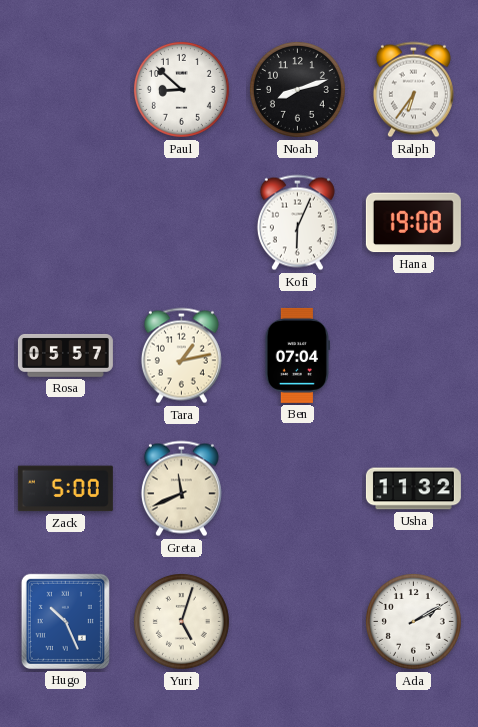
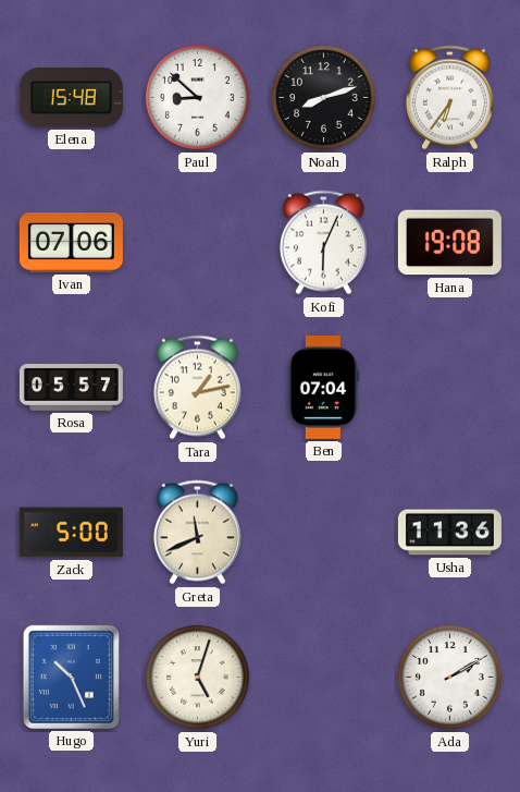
Elena: none -> 15:48 (71, 97)
Ivan: none -> 07:06 (71, 243)
Usha: 11:32 -> 11:36 (449, 533)
